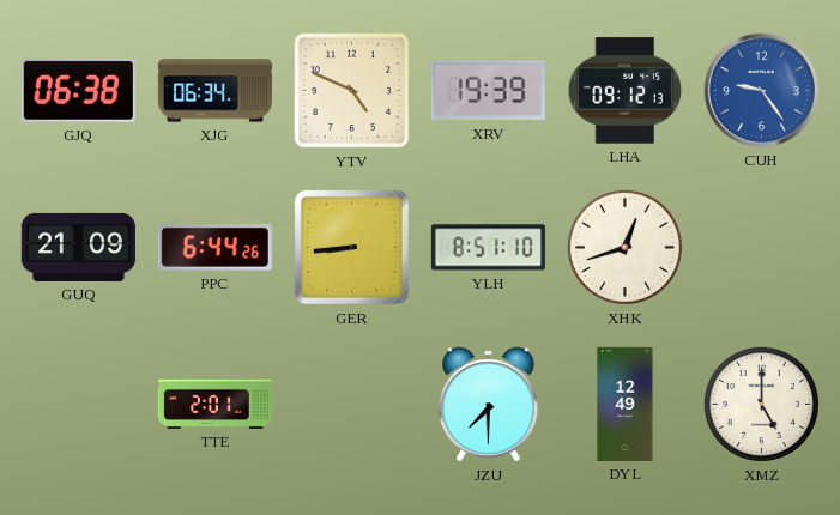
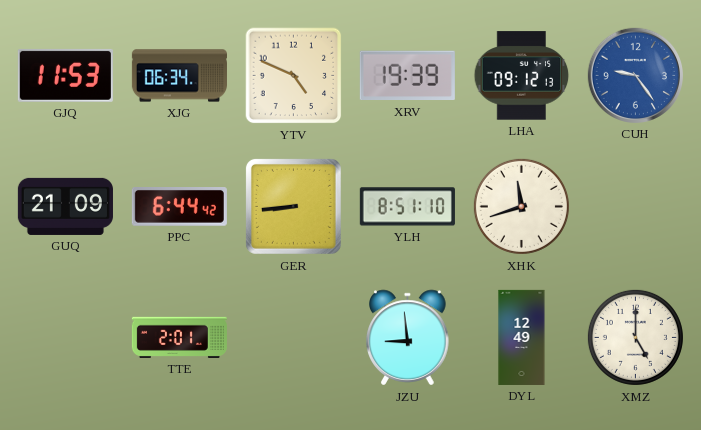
GJQ: 06:38 -> 11:53 (65, 75)
PPC: 6:44:26 -> 6:44:42 (179, 207)
XHK: 12:42 -> 11:42 (521, 206)
JZU: 7:30 -> 8:59 (408, 338)
